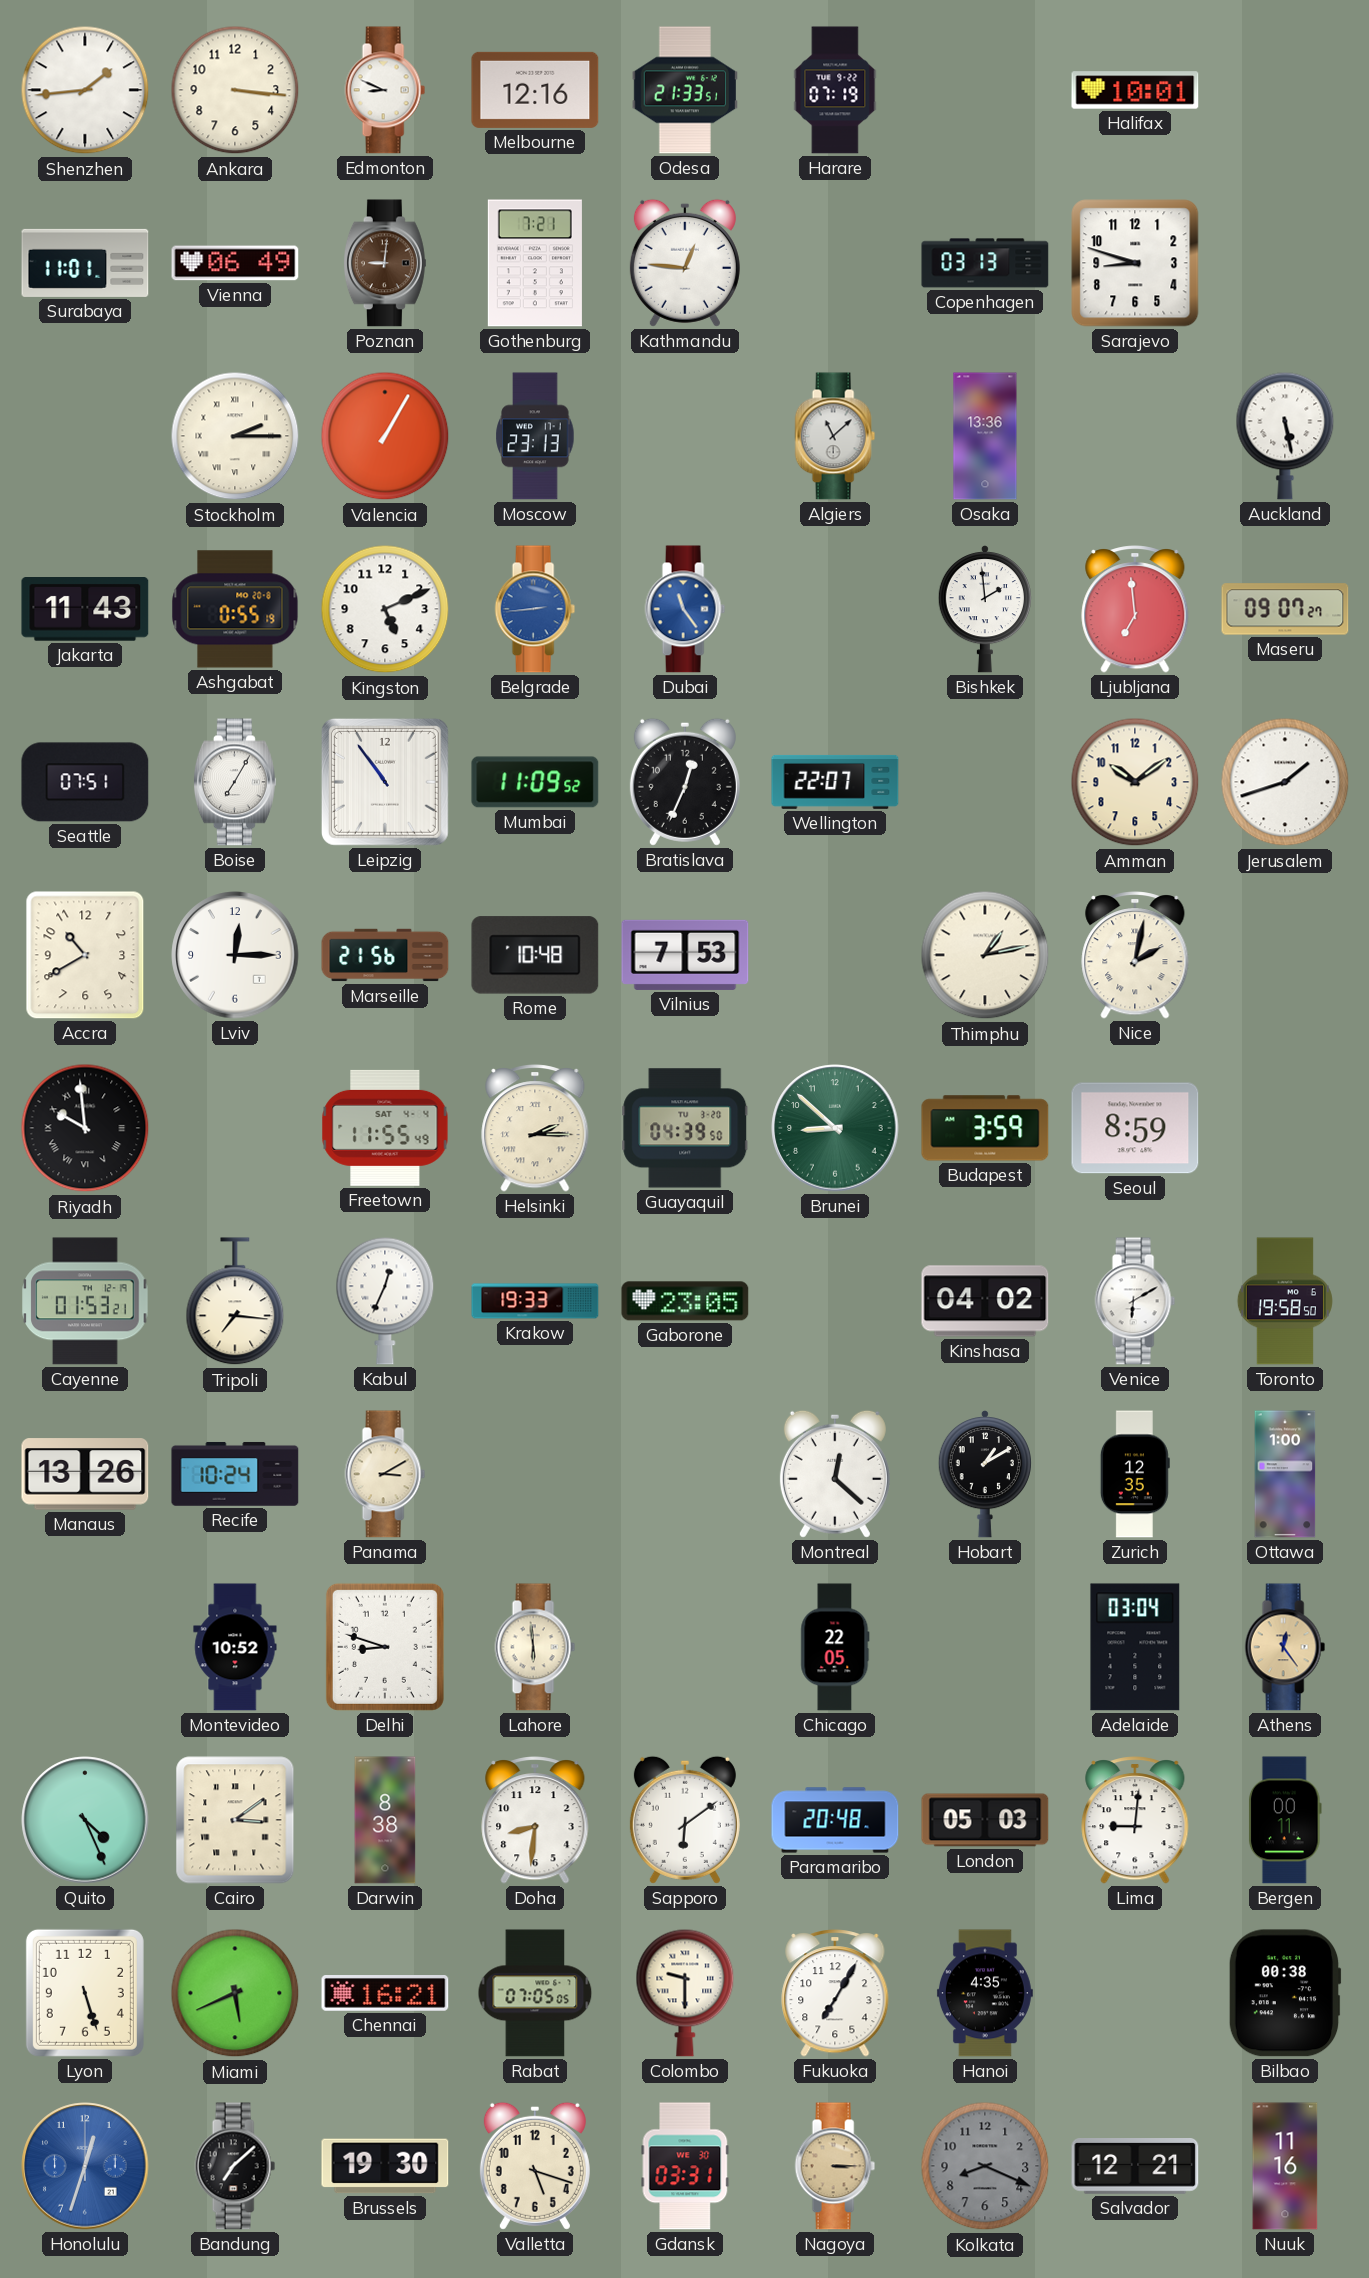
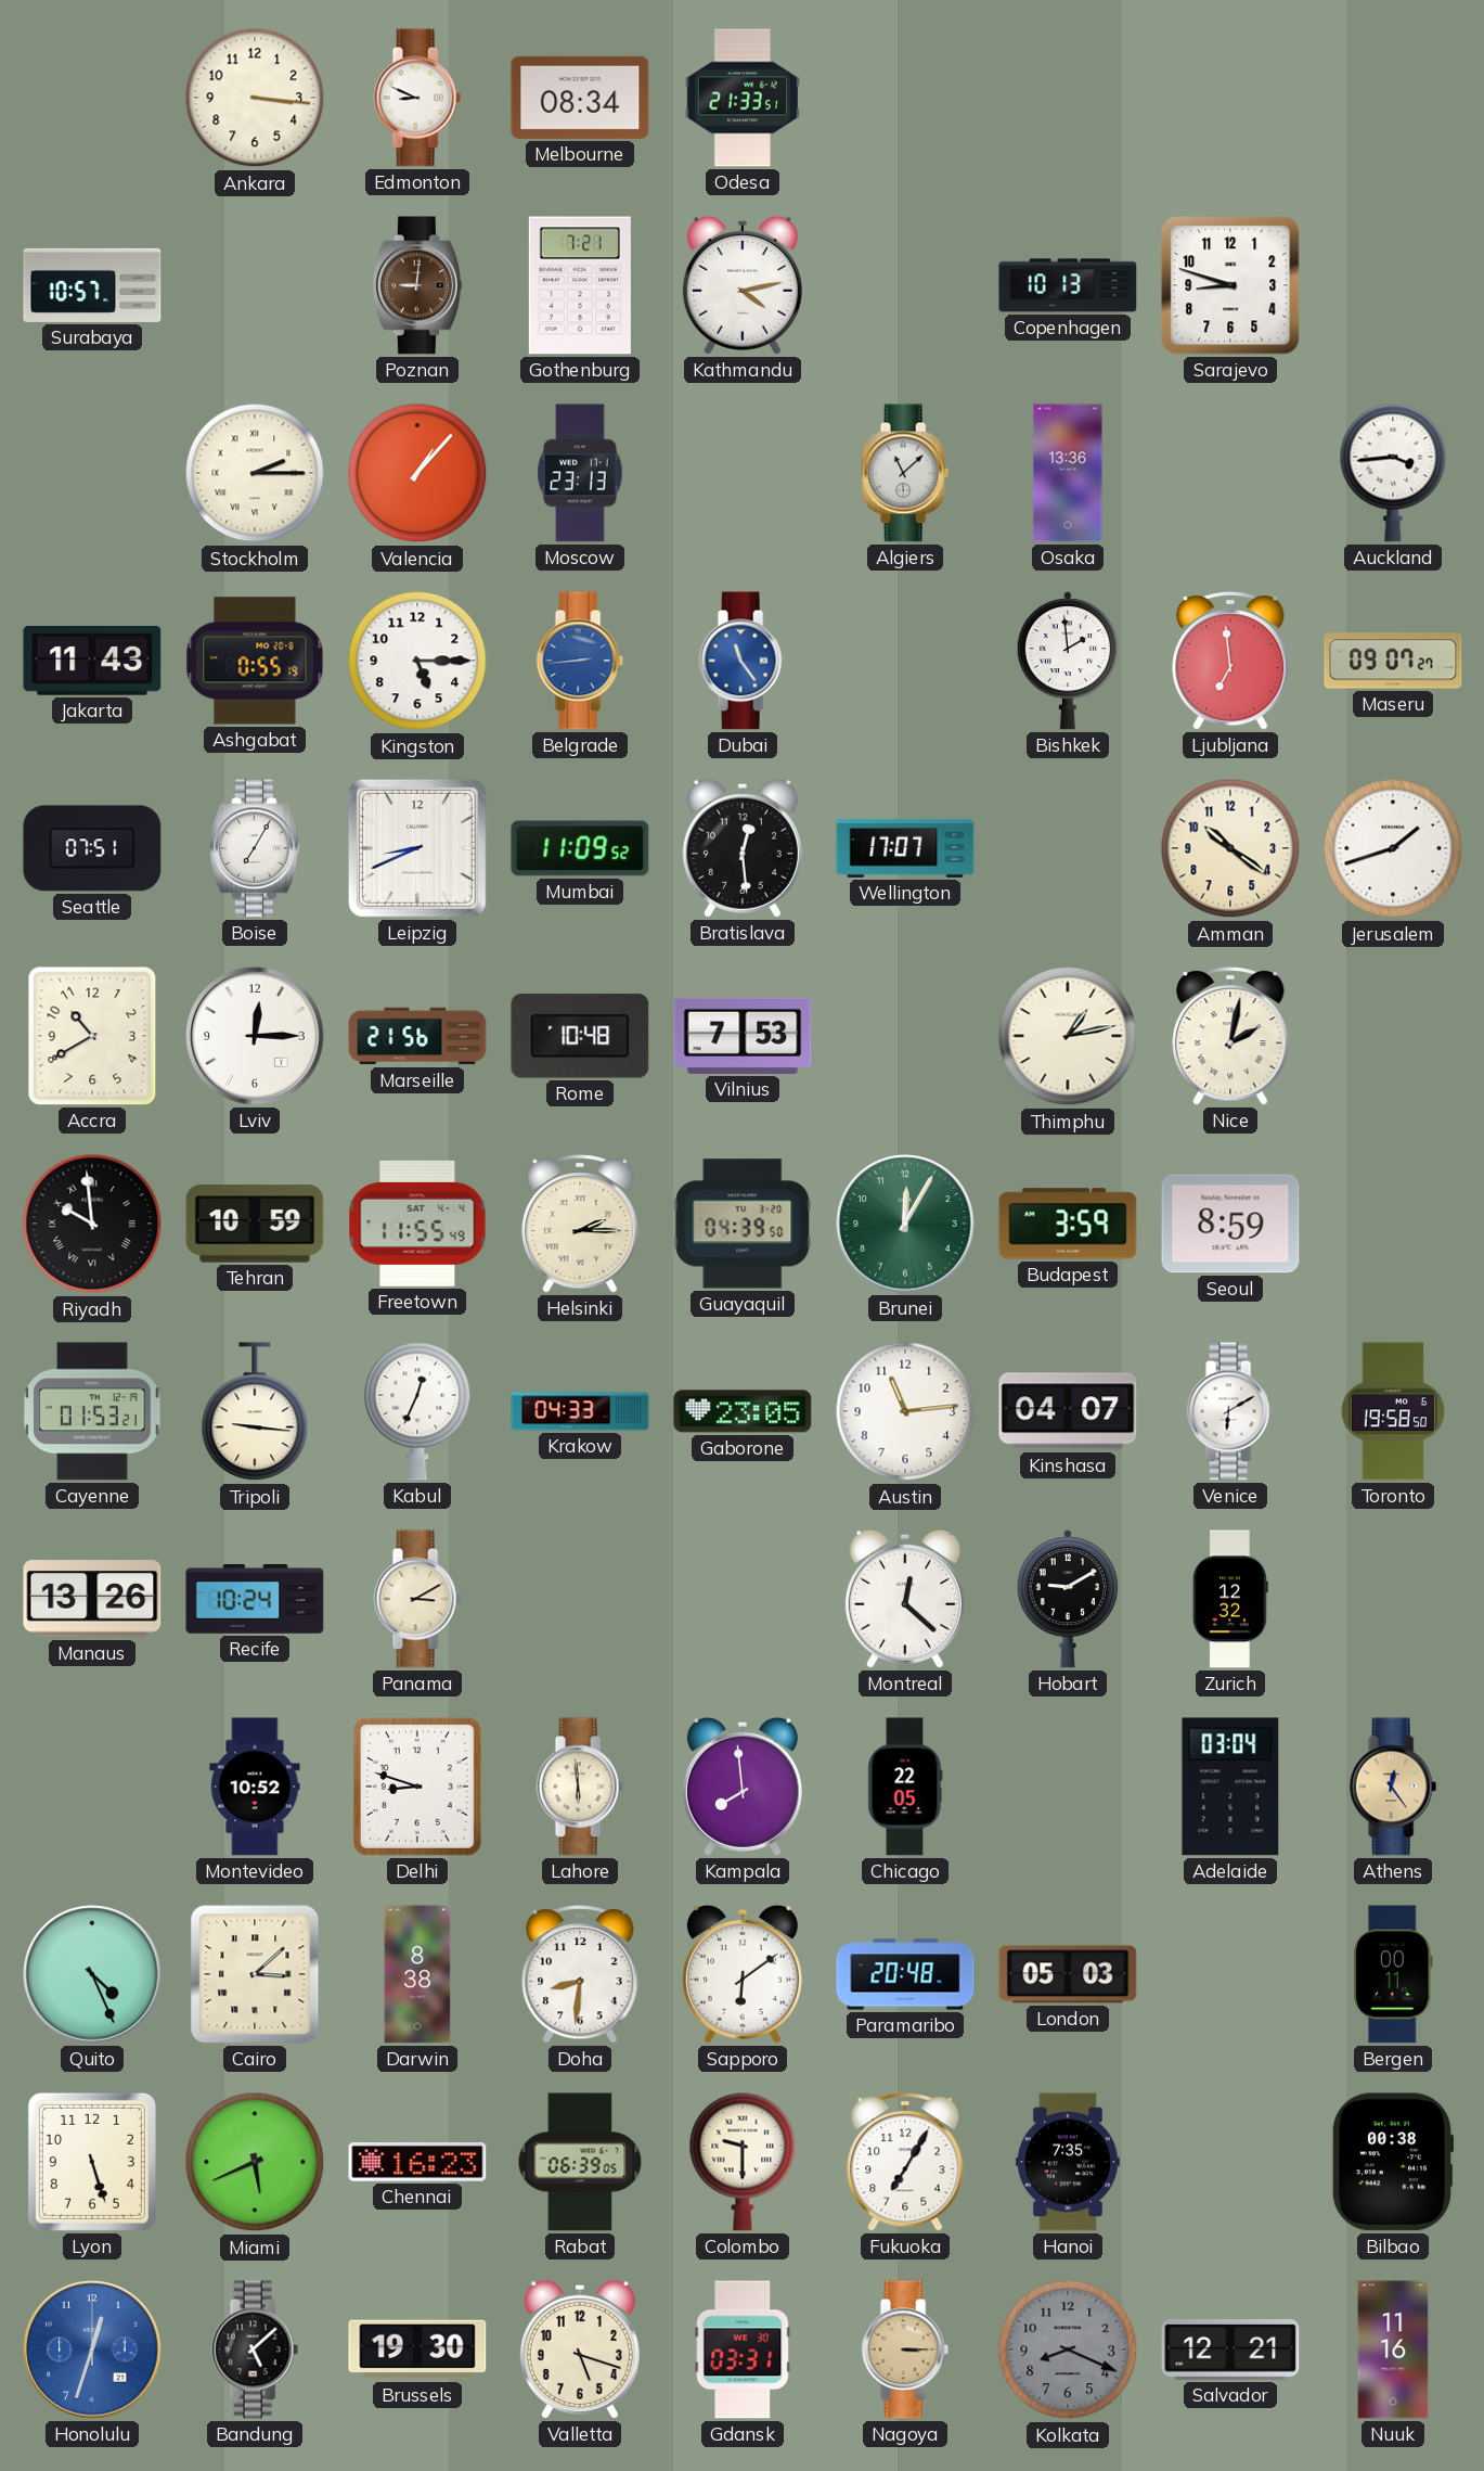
Shenzhen: 1:44 -> none (85, 90)
Melbourne: 12:16 -> 08:34 (580, 98)
Harare: 07:19 -> none (835, 90)
Halifax: 10:01 -> none (1135, 90)
Surabaya: 11:01 -> 10:57 (92, 285)
Vienna: 06:49 -> none (235, 263)
Kathmandu: 12:46 -> 4:13 (743, 285)
Copenhagen: 03:13 -> 10:13 (1068, 285)
Valencia: 1:05 -> 1:07 (417, 473)
Auckland: 5:28 -> 3:44 (1393, 473)
Kingston: 5:11 -> 5:15 (417, 661)
Leipzig: 10:54 -> 8:41 (417, 848)
Bratislava: 12:34 -> 12:29 (743, 848)
Wellington: 22:07 -> 17:07 (905, 848)
Amman: 10:09 -> 10:21 (1230, 848)
Tehran: none -> 10:59 (255, 1224)
Brunei: 8:52 -> 12:05 (905, 1224)
Tripoli: 7:16 -> 9:16 (255, 1412)
Krakow: 19:33 -> 04:33 (580, 1411)
Austin: none -> 11:14 (905, 1411)
Kinshasa: 04:02 -> 04:07 (1068, 1411)
Hobart: 1:10 -> 9:10 (1068, 1599)
Zurich: 12:35 -> 12:32 (1230, 1599)
Ottawa: 1:00 -> none (1285, 1474)
Kampala: none -> 7:59 (743, 1787)
Cairo: 3:09 -> 3:08 (255, 1974)
Lima: 9:01 -> none (1135, 1821)
Chennai: 16:21 -> 16:23 (417, 2163)
Rabat: 07:05 -> 06:39 (580, 2162)
Hanoi: 4:35 -> 7:35 (1068, 2162)
Bandung: 7:08 -> 5:08 (255, 2350)
